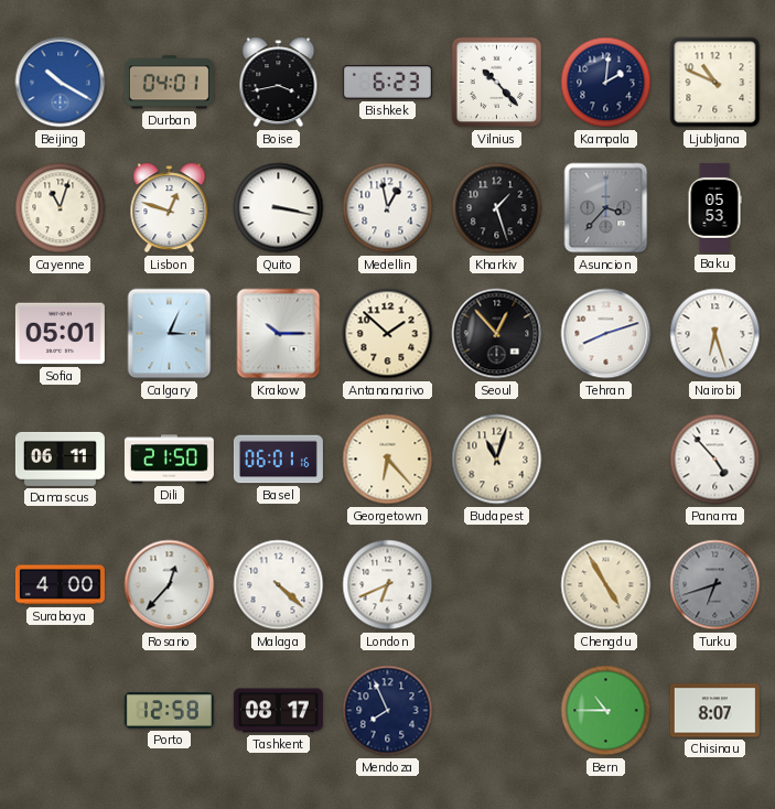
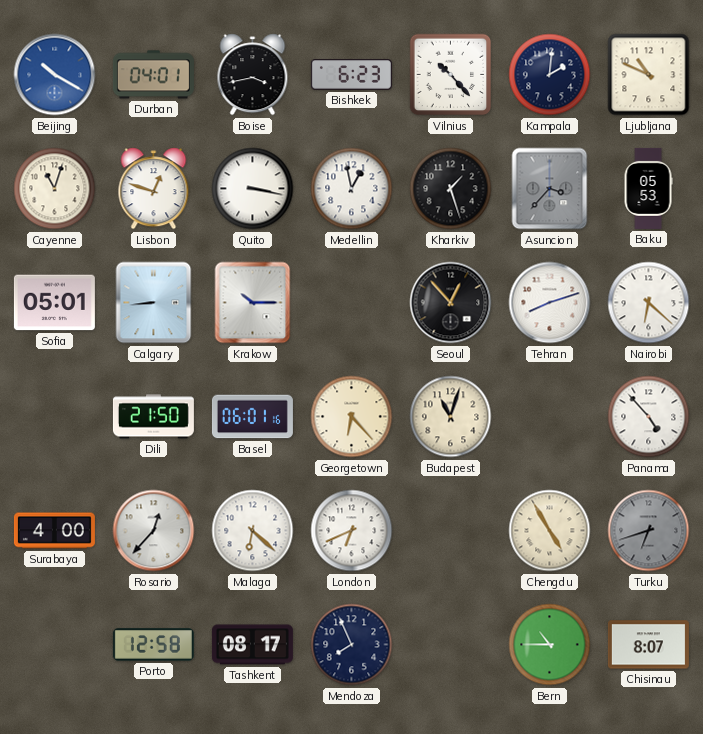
Calgary: 3:04 -> 8:44 (154, 303)
Antananarivo: 1:52 -> none (388, 334)
Nairobi: 6:27 -> 6:22 (649, 303)
Damascus: 06:11 -> none (60, 459)
Malaga: 4:22 -> 6:22 (253, 531)
